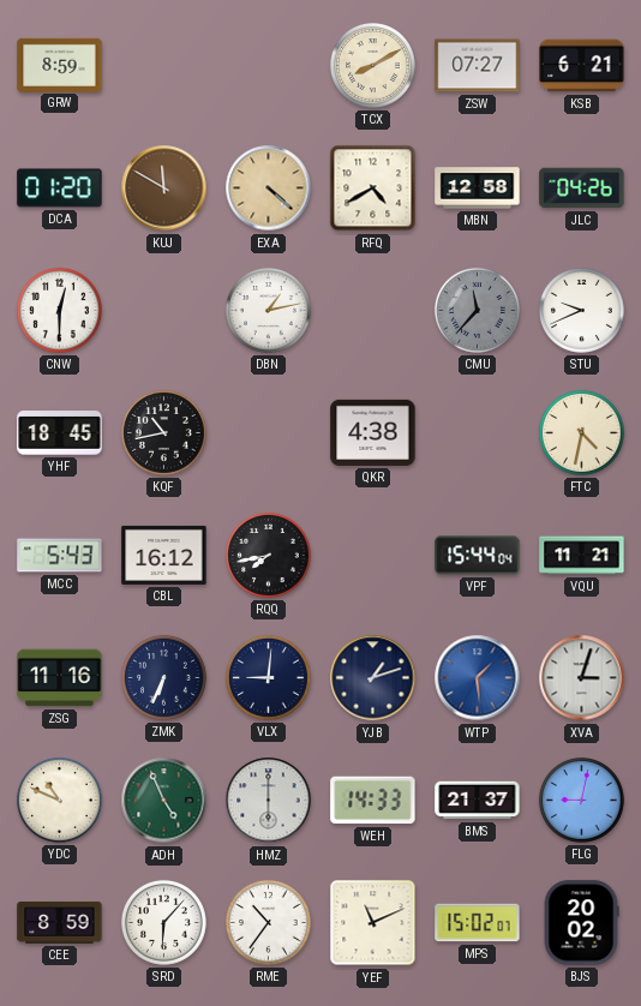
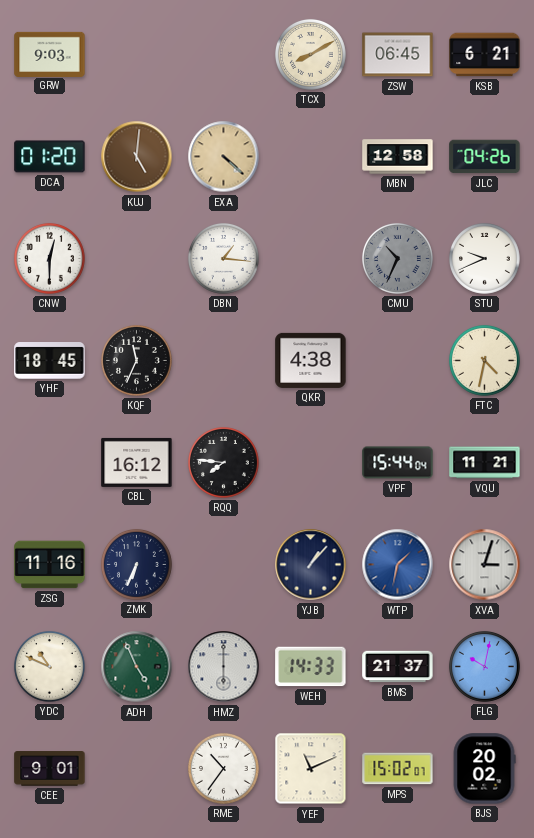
GRW: 8:59 -> 9:03 (50, 54)
ZSW: 07:27 -> 06:45 (398, 55)
KUJ: 11:50 -> 5:01 (137, 157)
RFQ: 4:40 -> none (373, 188)
DBN: 1:13 -> 1:16 (223, 258)
CMU: 11:37 -> 10:34 (397, 258)
KQF: 10:43 -> 11:34 (136, 360)
MCC: 5:43 -> none (60, 556)
RQQ: 7:43 -> 7:46 (223, 462)
VLX: 9:01 -> none (268, 677)
YJB: 1:12 -> 1:07 (311, 565)
WTP: 1:29 -> 1:32 (398, 565)
FLG: 9:02 -> 10:02 (484, 666)
CEE: 8:59 -> 9:01 (50, 769)
SRD: 6:07 -> none (163, 922)
